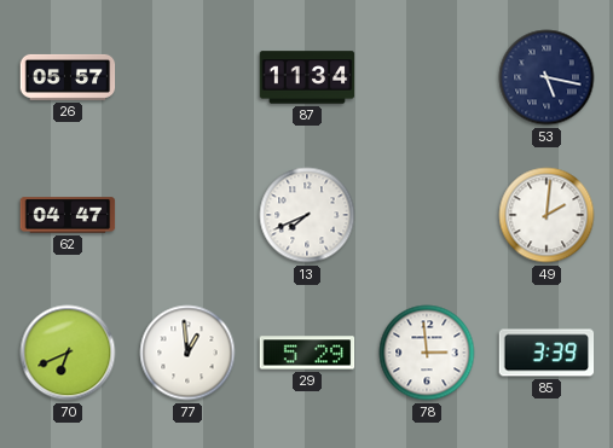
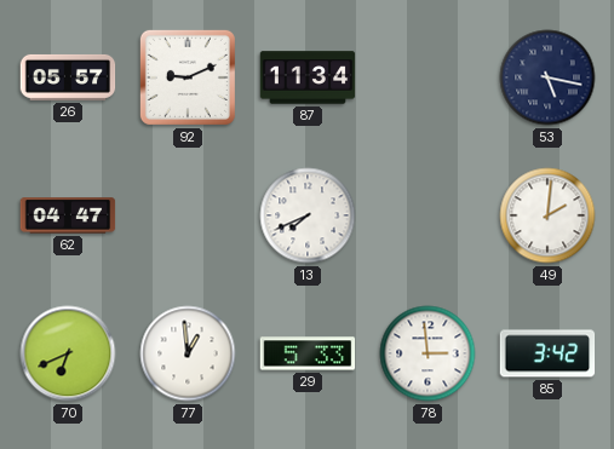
92: none -> 9:11 (188, 77)
29: 5:29 -> 5:33 (308, 353)
85: 3:39 -> 3:42 (547, 353)
